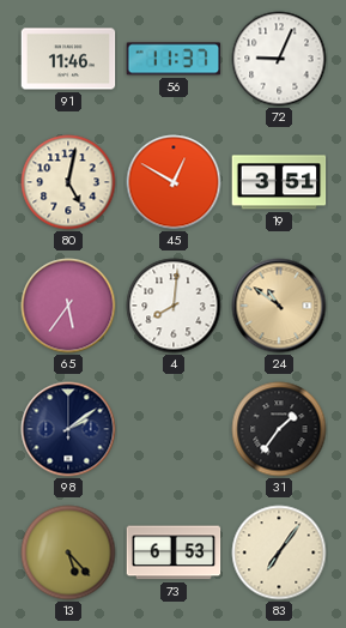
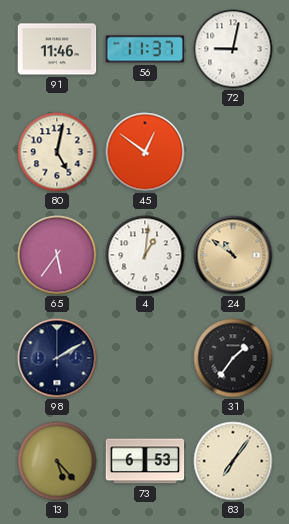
72: 9:04 -> 9:02 (233, 49)
45: 12:50 -> 12:51 (145, 152)
19: 3:51 -> none (279, 182)
4: 8:01 -> 1:01 (145, 255)
98: 2:09 -> 2:10 (57, 358)
